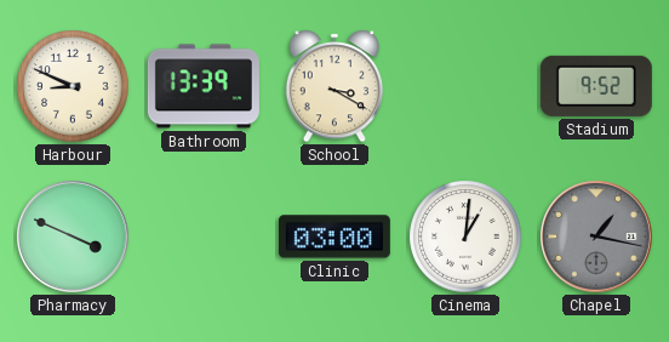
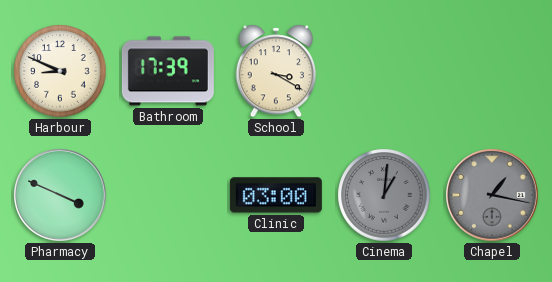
Bathroom: 13:39 -> 17:39 (168, 71)
Stadium: 9:52 -> none (596, 86)
Cinema dial: white -> grey (384, 195)
